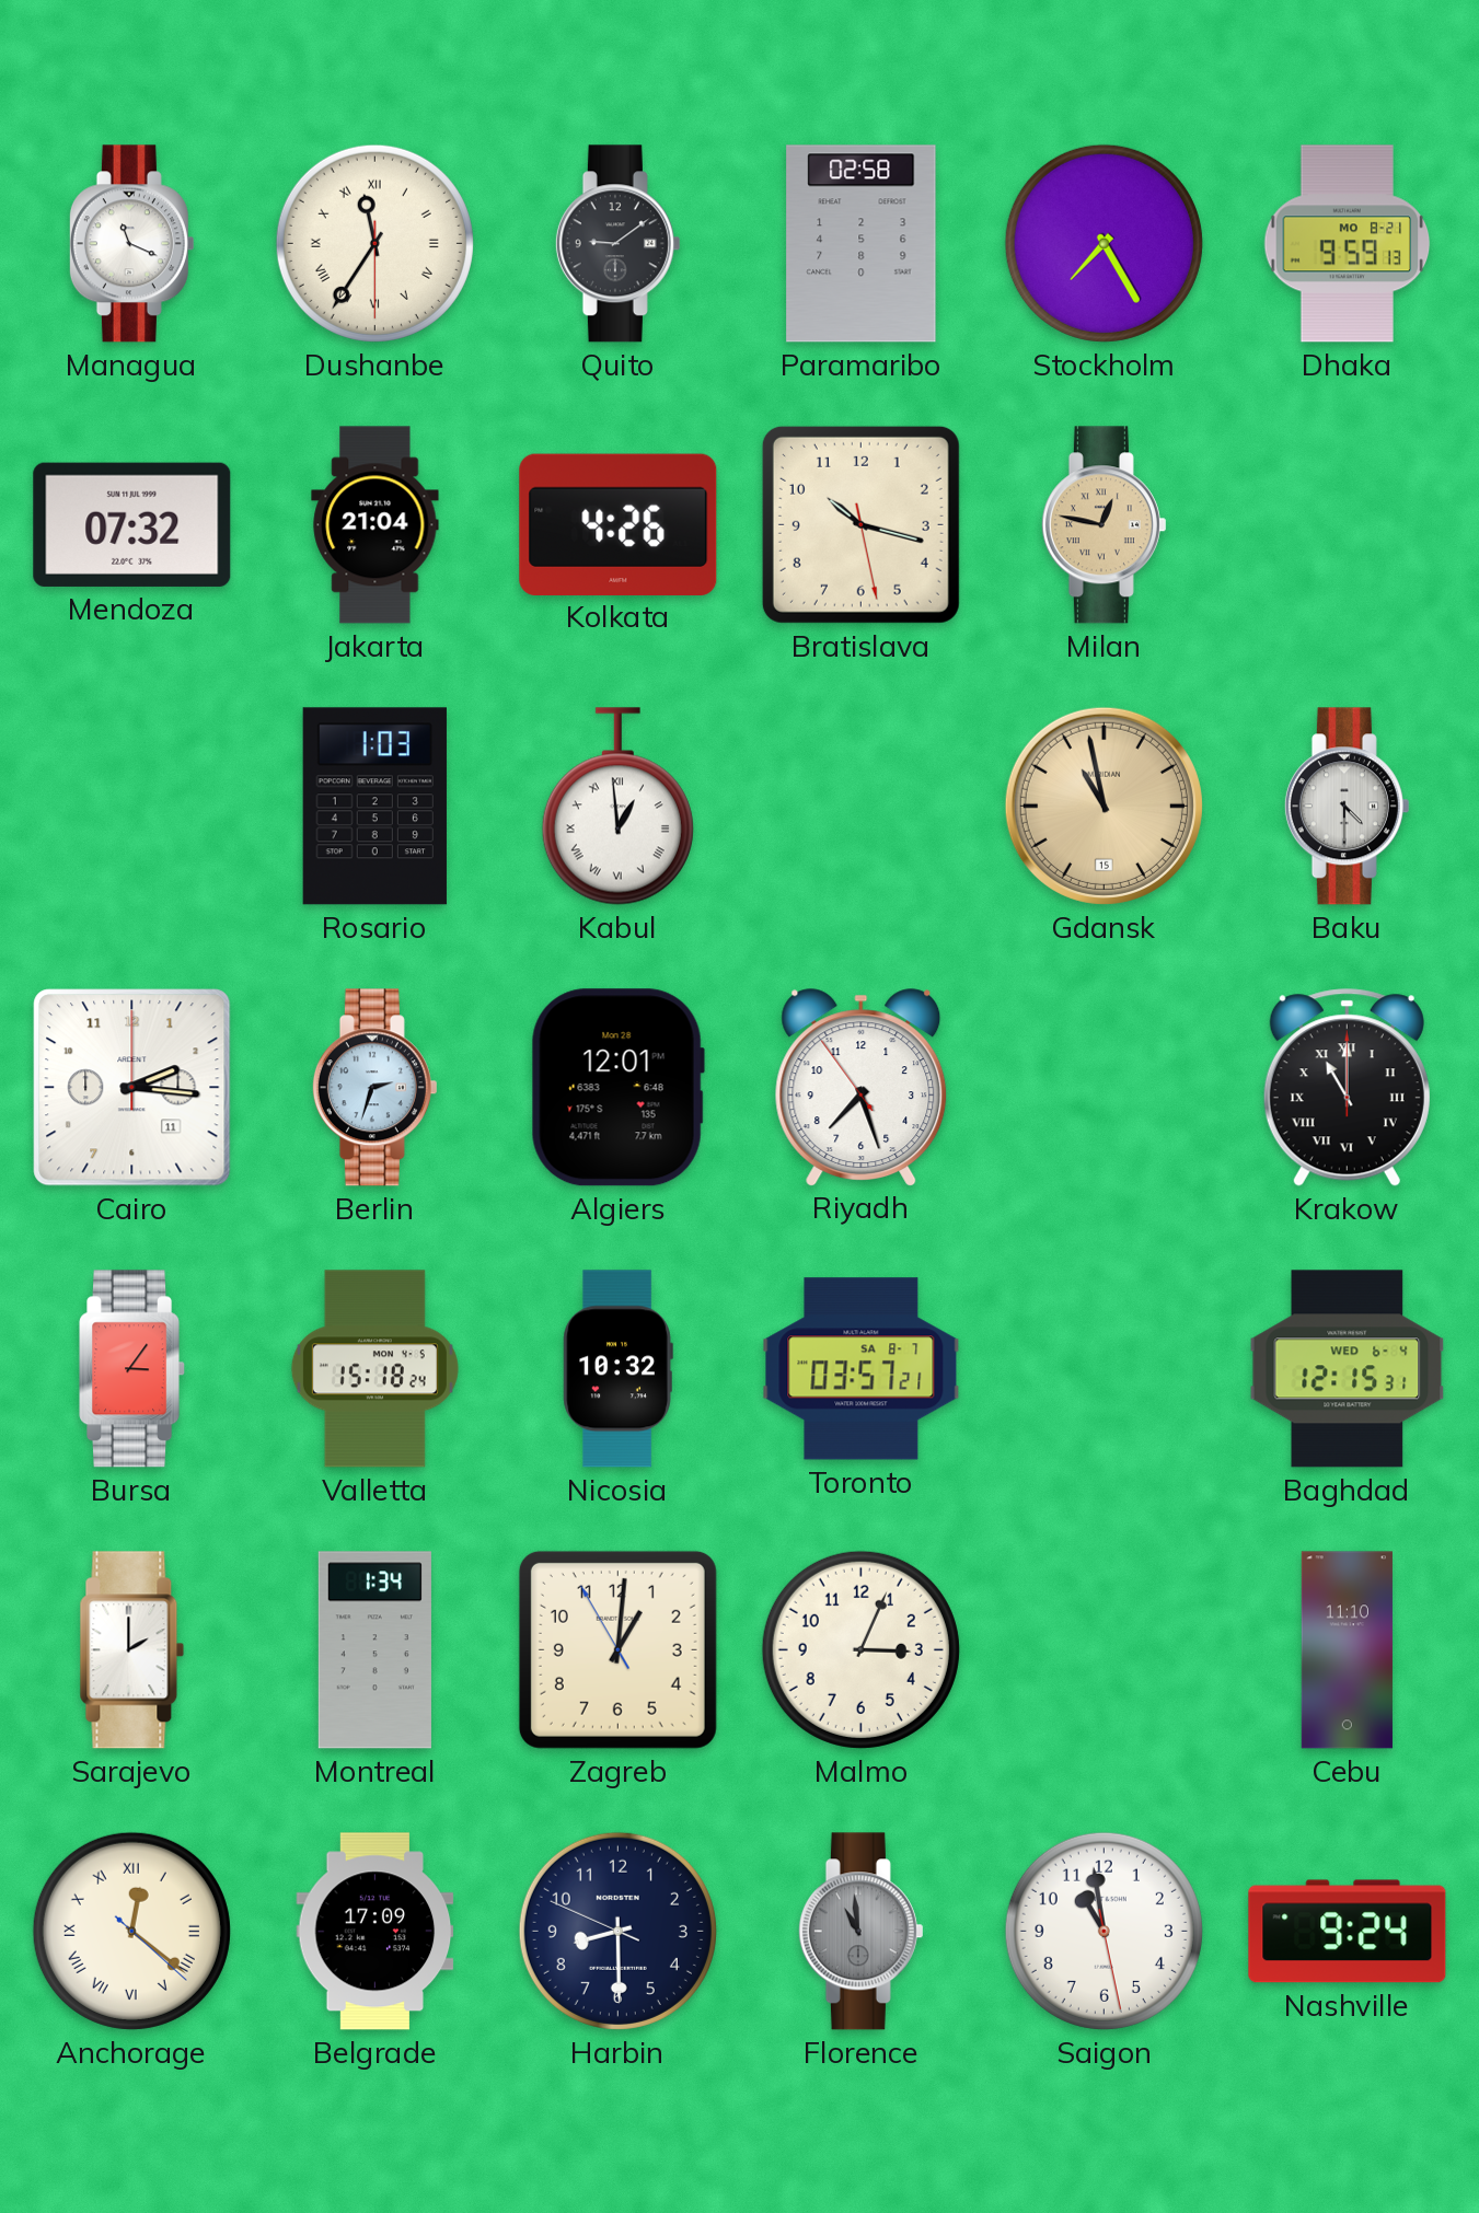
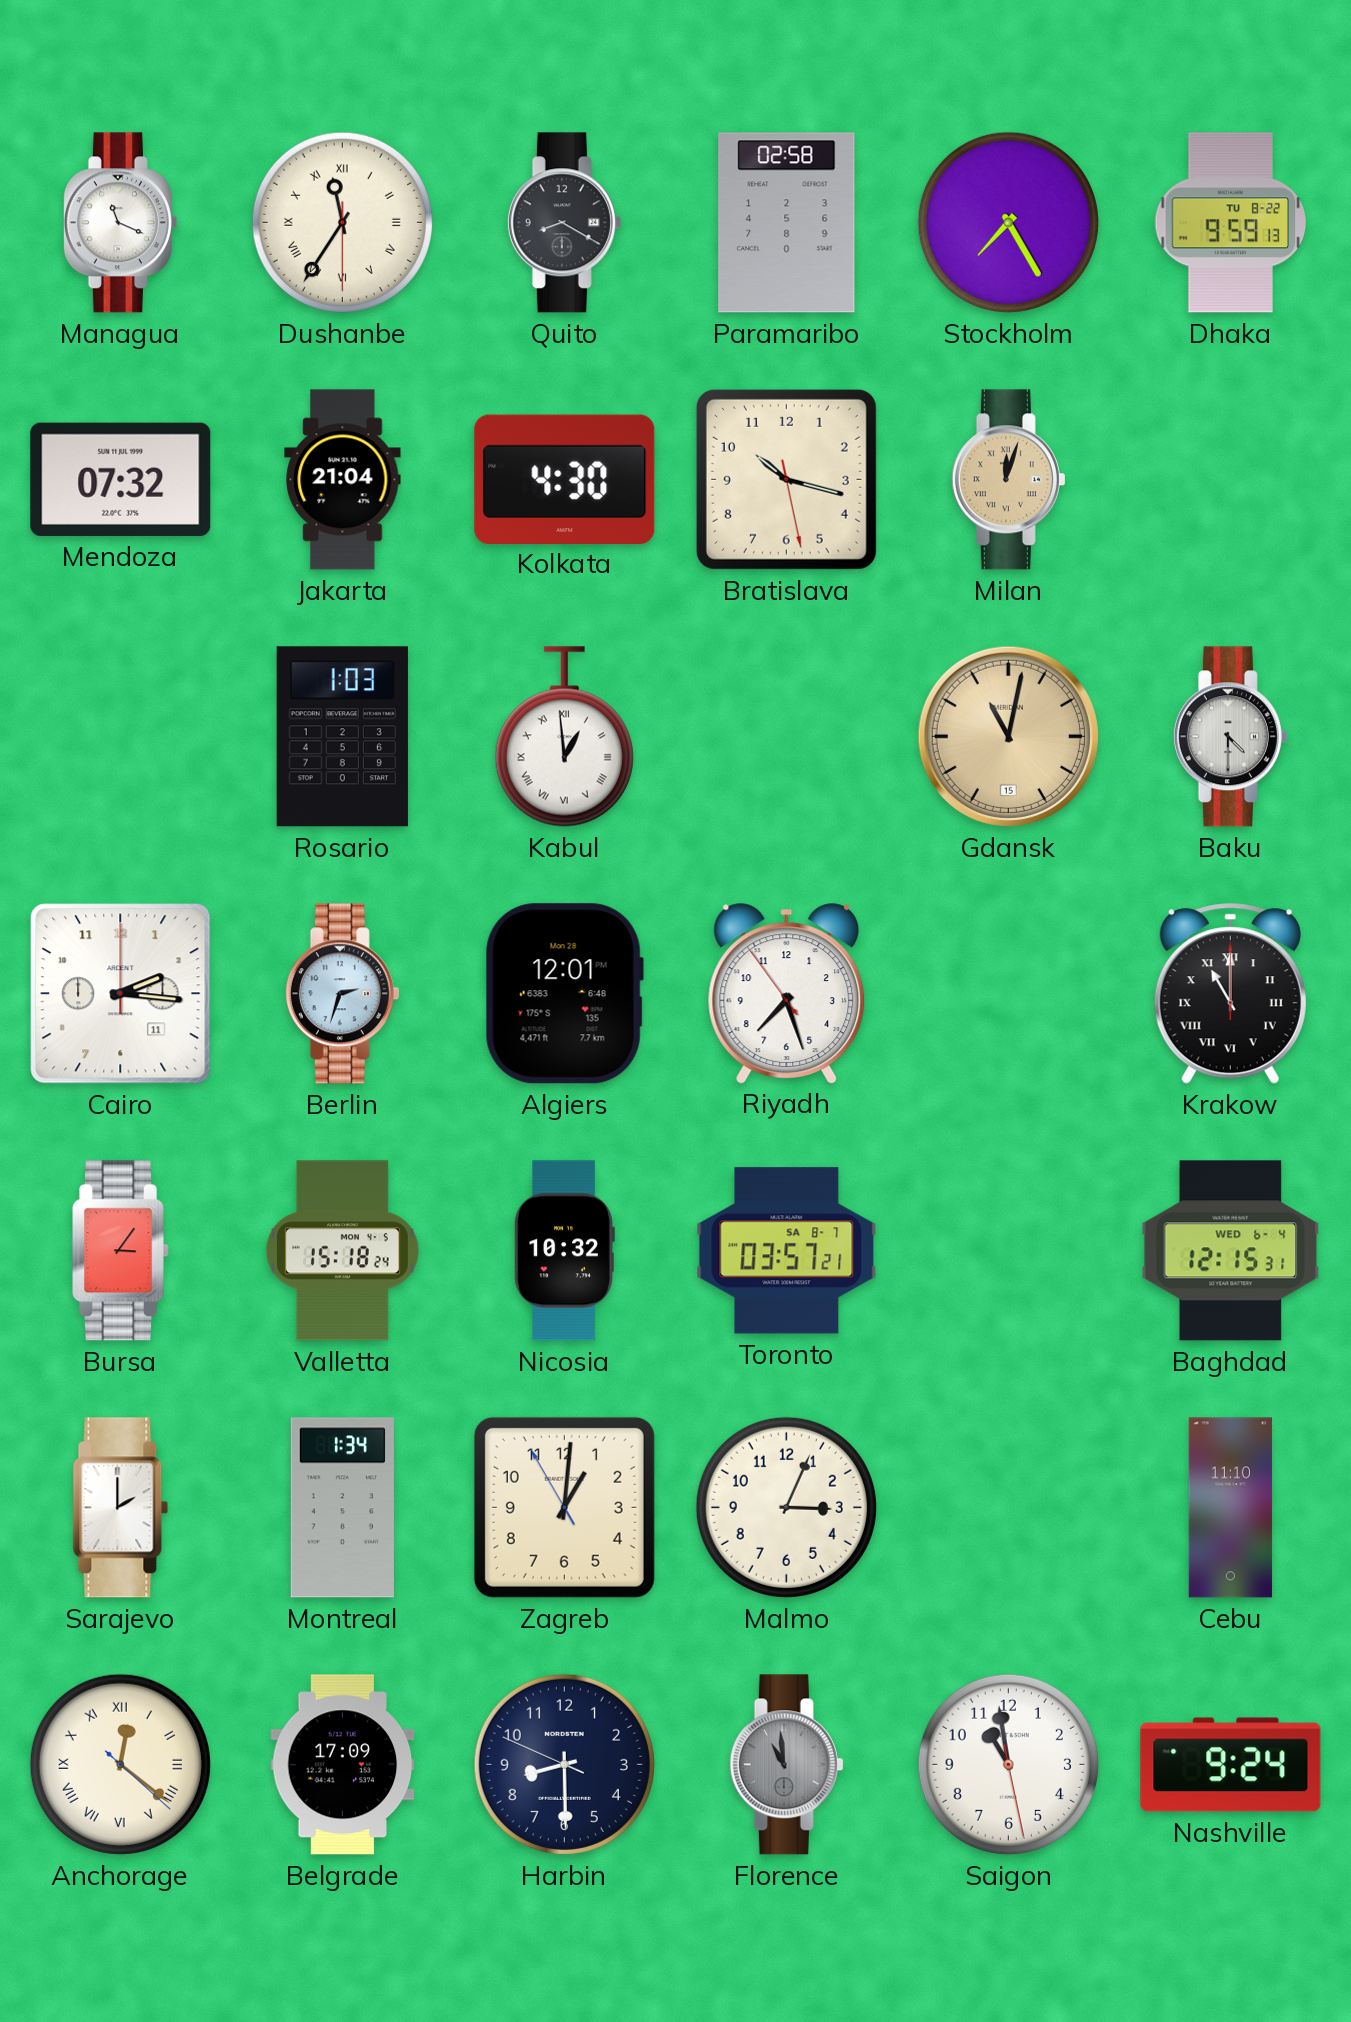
Quito: 9:09 -> 8:20 (564, 223)
Dhaka date: MO 8-21 -> TU 8-22 (1231, 223)
Kolkata: 4:26 -> 4:30 (565, 479)
Milan: 12:47 -> 12:03 (1008, 480)
Gdansk: 10:58 -> 11:02 (1008, 736)
